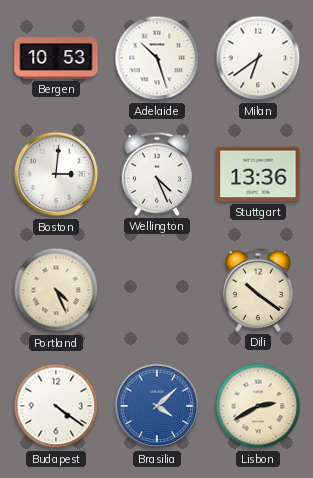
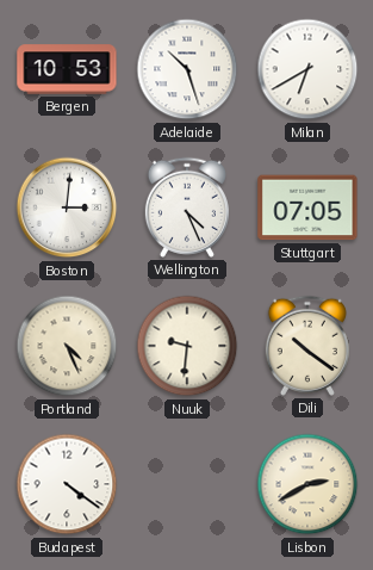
Milan: 6:39 -> 6:40 (307, 69)
Stuttgart: 13:36 -> 07:05 (307, 207)
Nuuk: none -> 9:31 (187, 346)
Brasilia: 4:08 -> none (157, 406)
